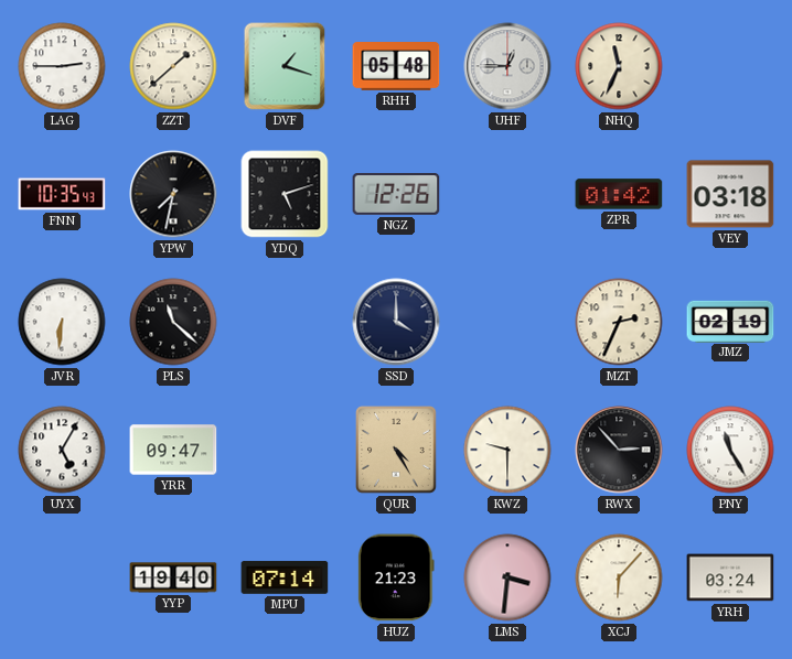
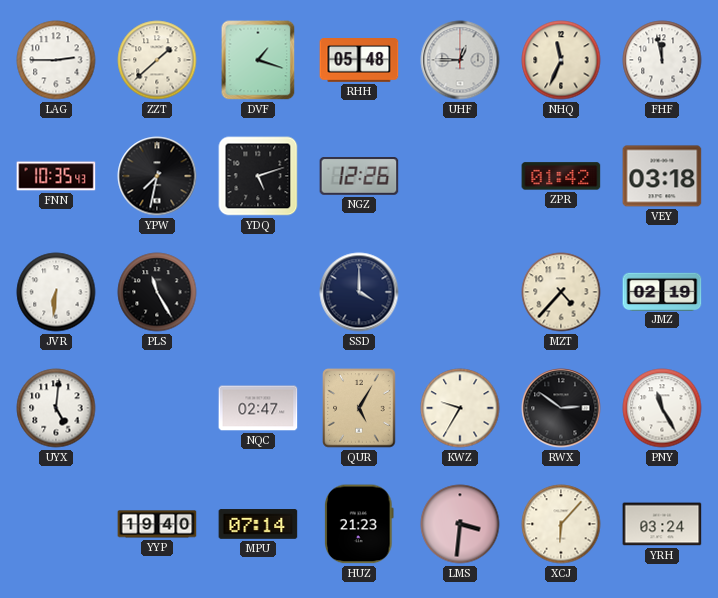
FHF: none -> 11:58 (662, 60)
PLS: 11:22 -> 11:25 (157, 292)
MZT: 2:34 -> 4:37 (561, 292)
UYX: 5:05 -> 5:01 (56, 408)
YRR: 09:47 -> none (173, 450)
NQC: none -> 02:47 (258, 408)
QUR: 4:25 -> 5:05 (359, 408)
KWZ: 9:30 -> 9:35 (460, 408)
RWX: 2:53 -> 2:51 (561, 408)
